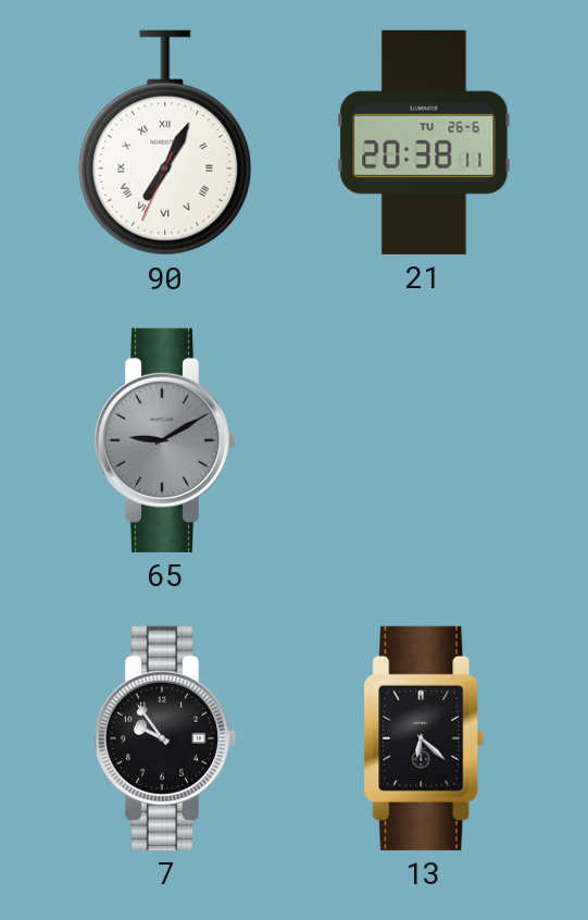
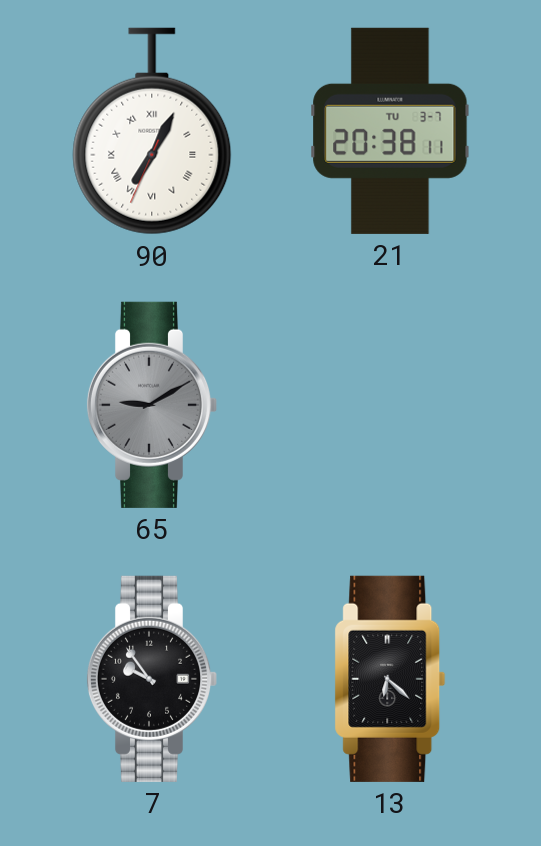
21 date: TU 26-6 -> TU 3-7 (390, 131)
